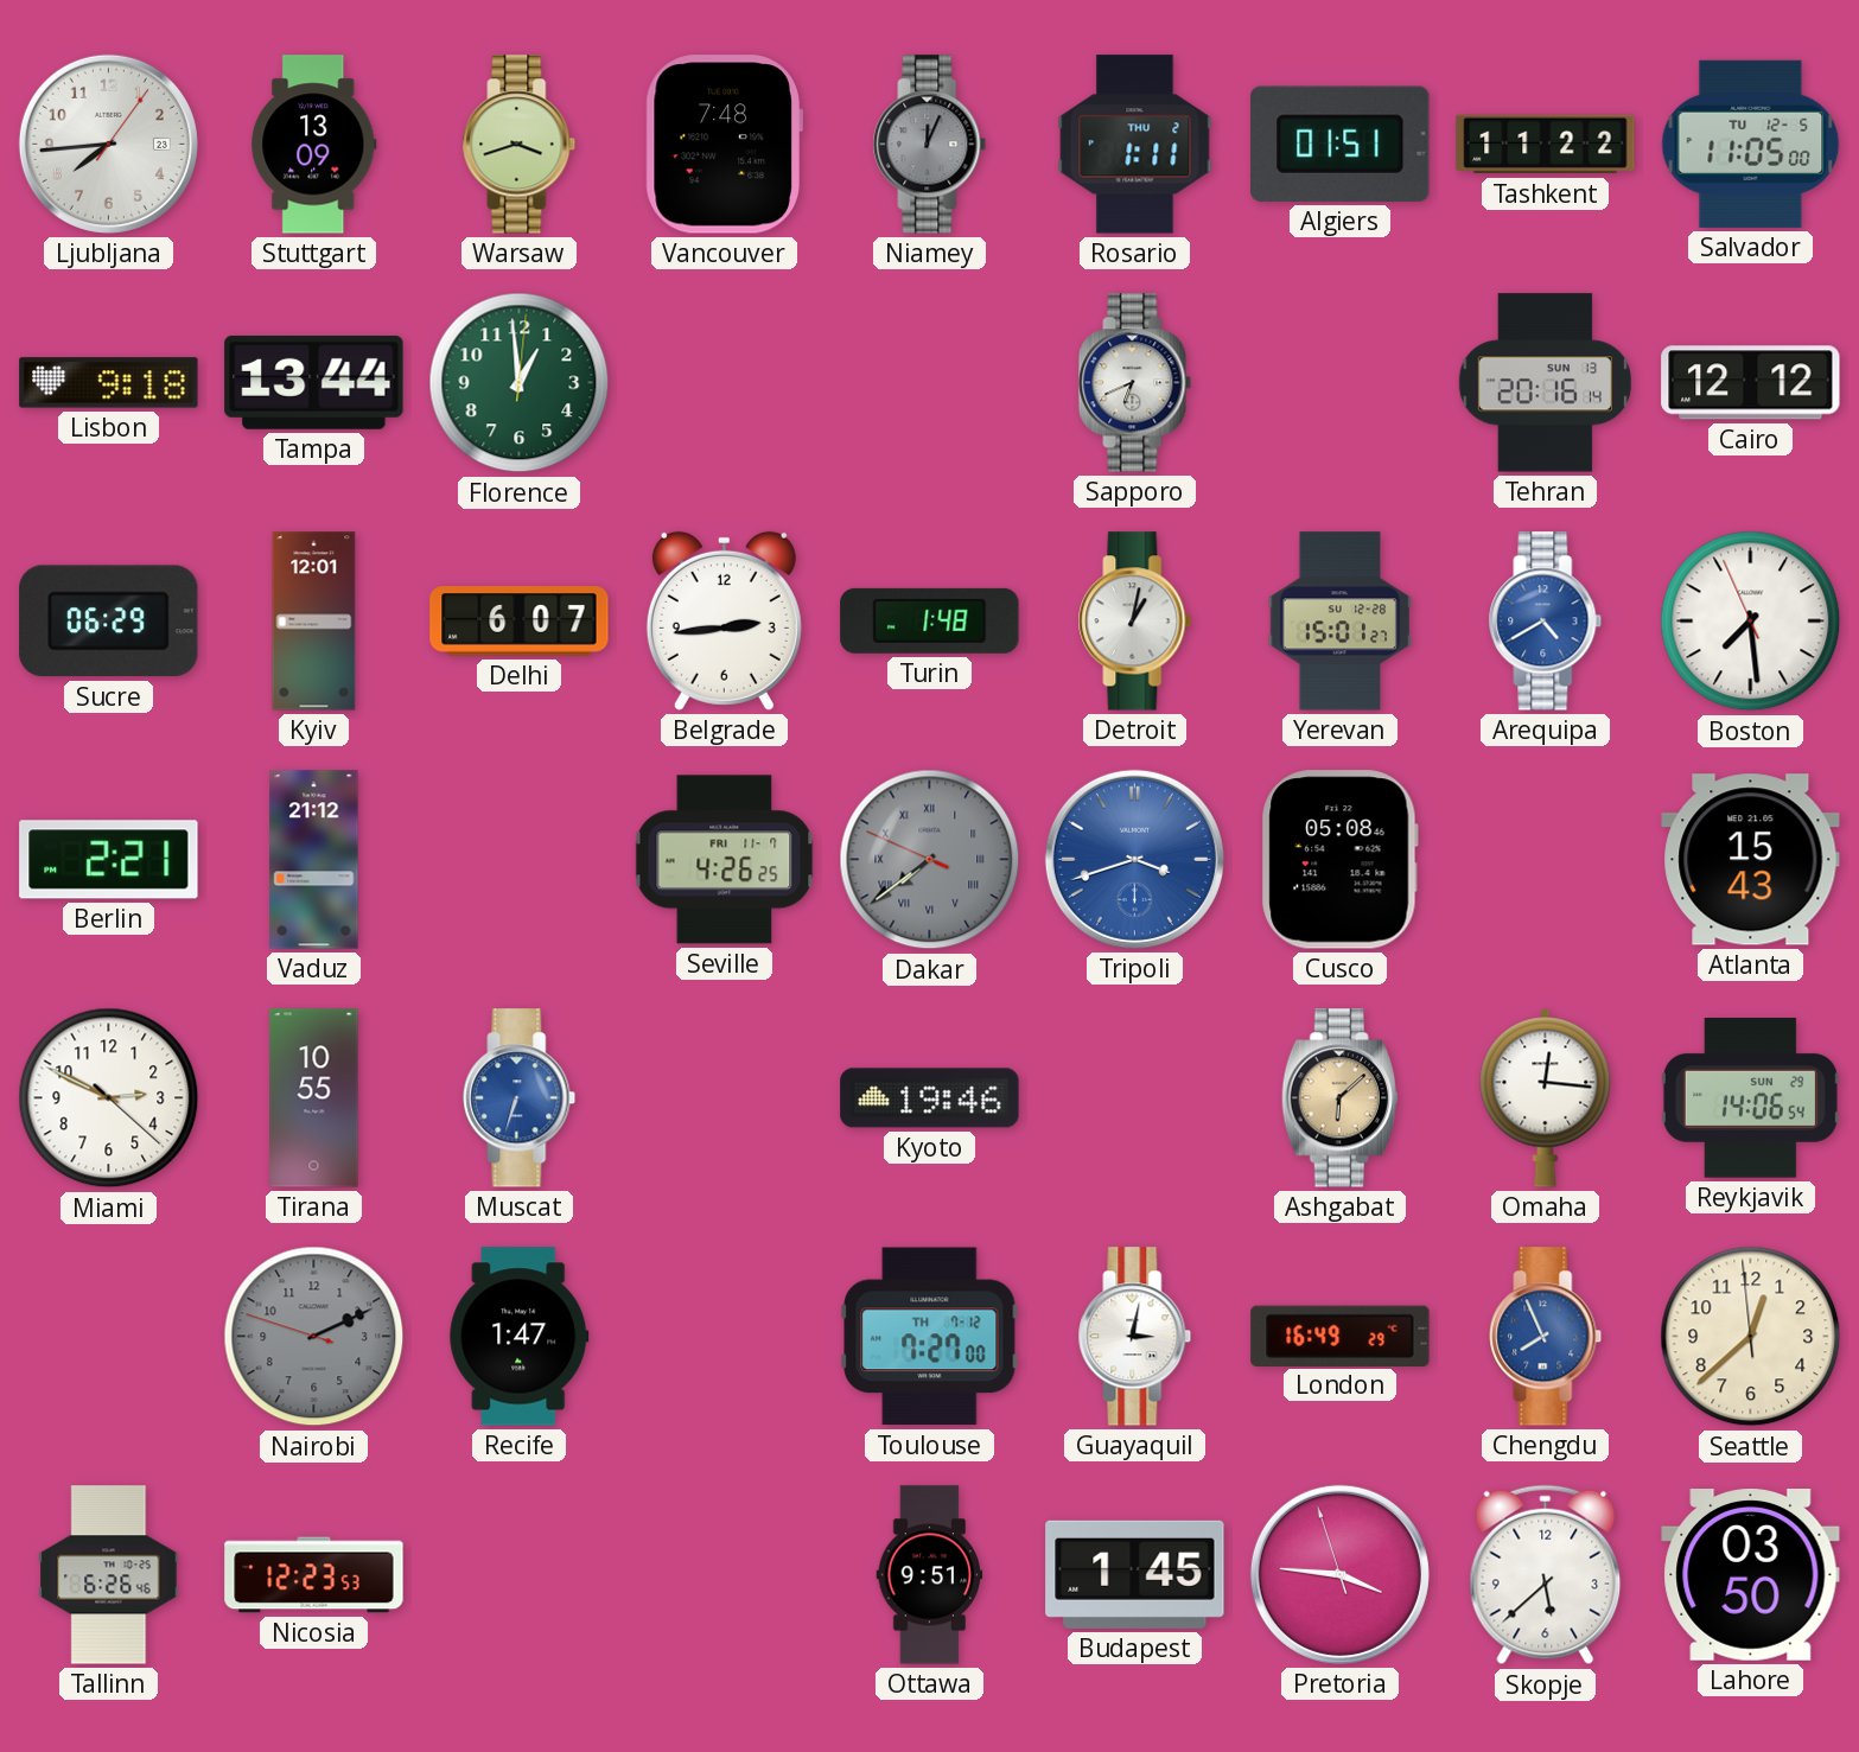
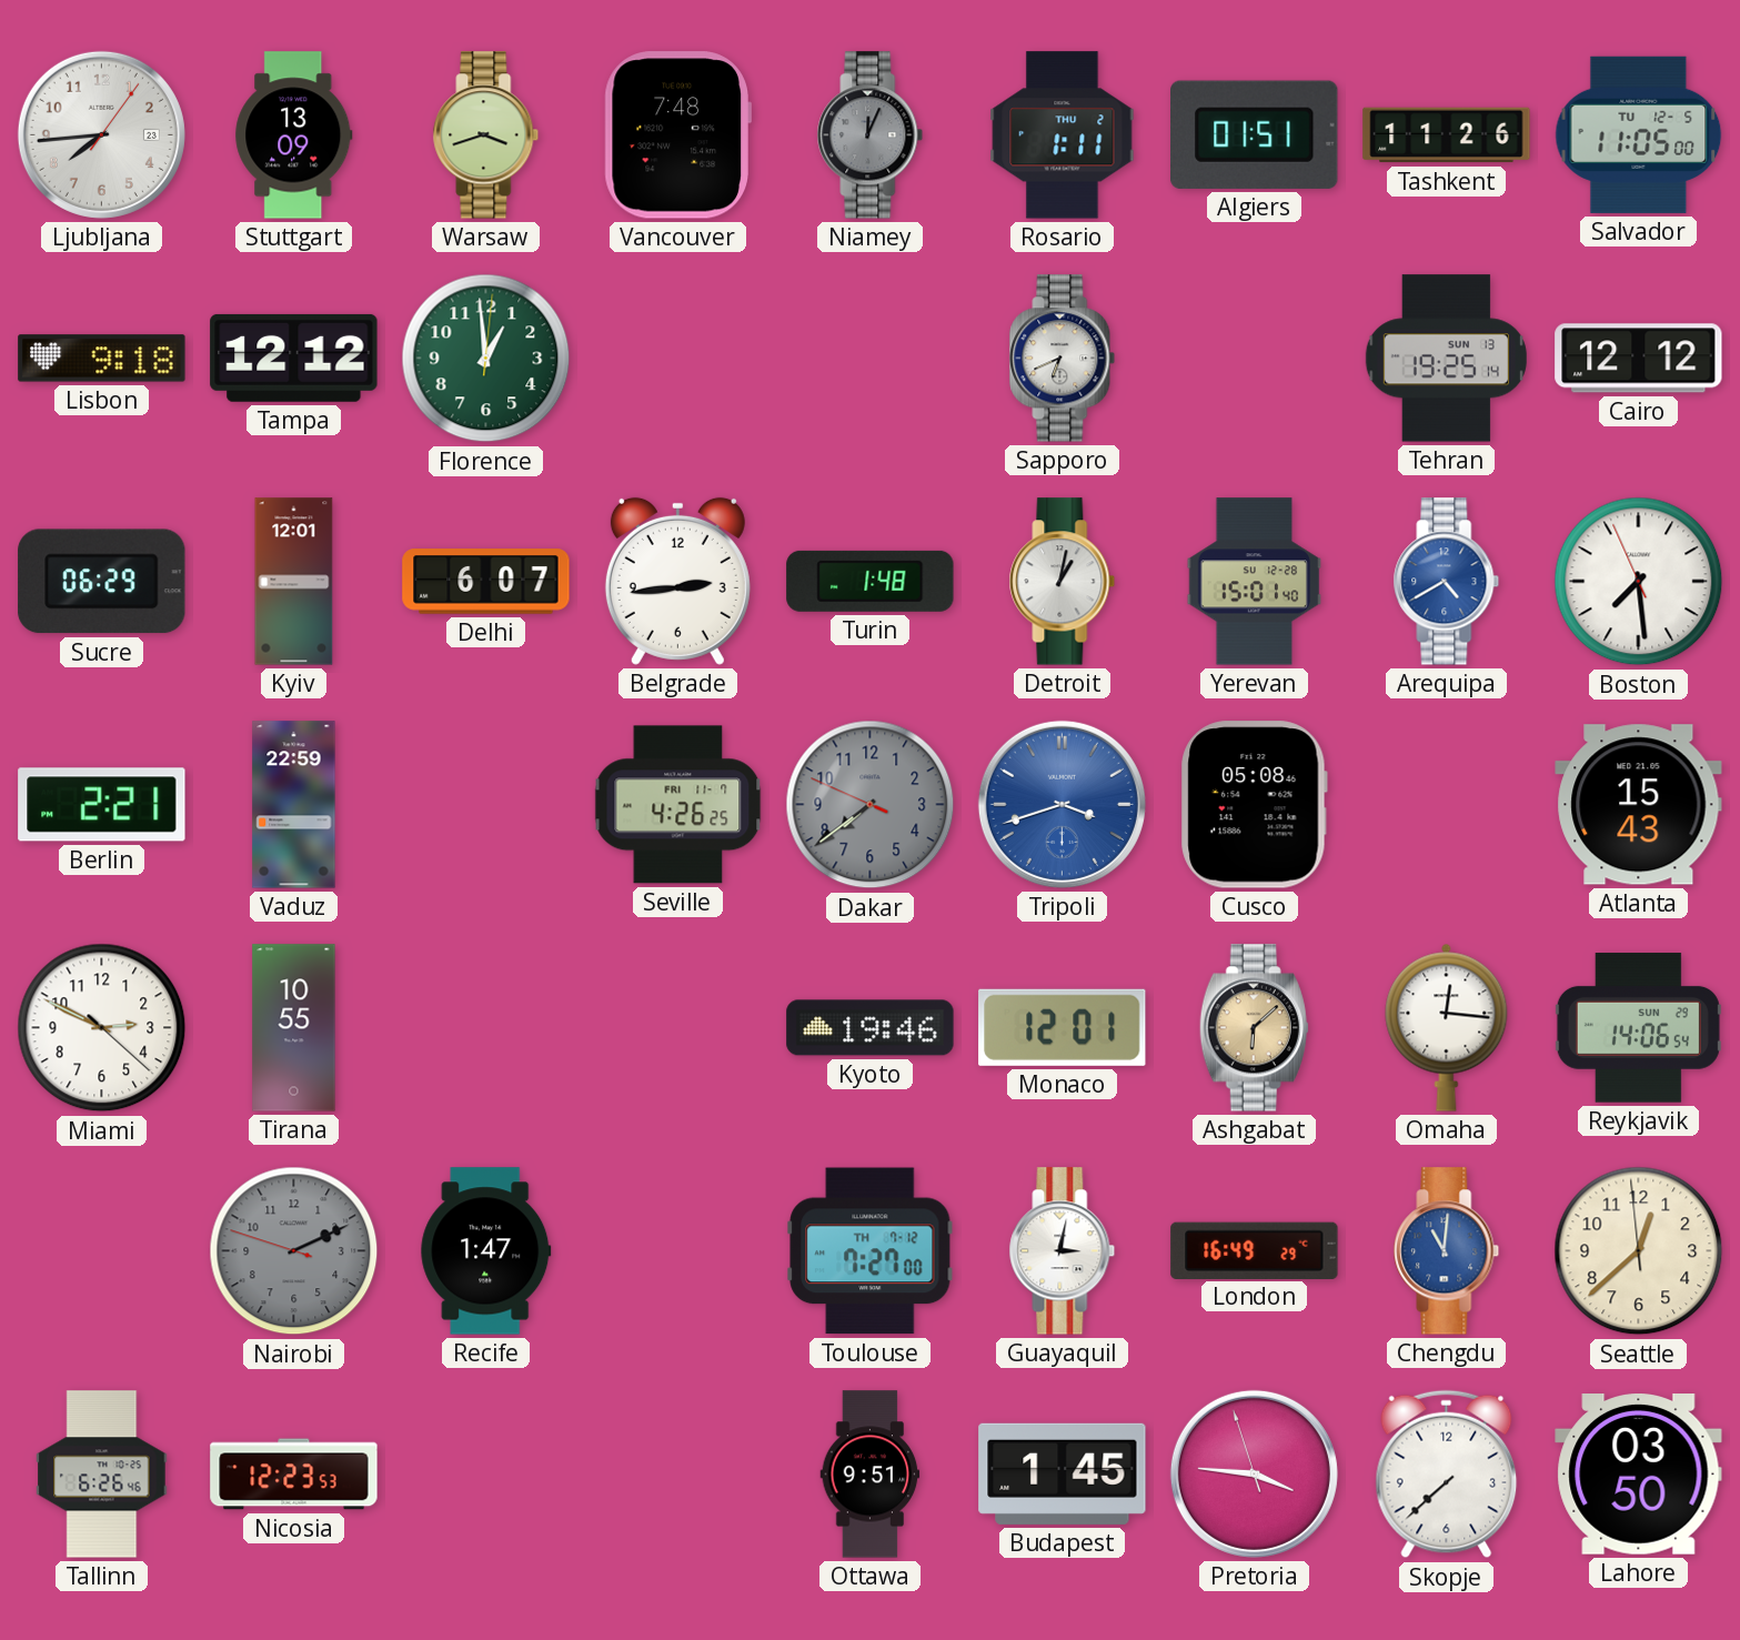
Tashkent: 11:22 -> 11:26 (1447, 135)
Tampa: 13:44 -> 12:12 (294, 358)
Tehran: 20:16 -> 19:25 (1446, 359)
Yerevan: 15:01:27 -> 15:01:40 (1255, 582)
Vaduz: 21:12 -> 22:59 (294, 805)
Dakar numerals: Roman -> Arabic (871, 805)
Muscat: 6:33 -> none (520, 1098)
Monaco: none -> 12:01 (1063, 1027)
Chengdu: 7:56 -> 11:01 (1447, 1251)
Skopje: 5:38 -> 7:38 (1447, 1475)
